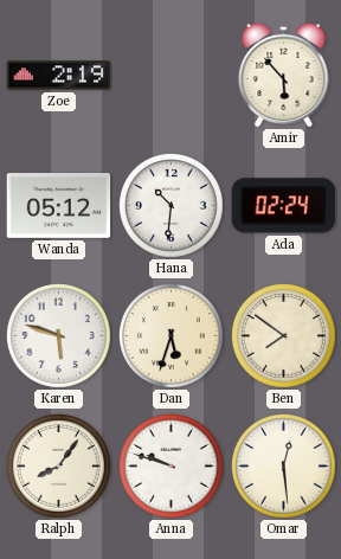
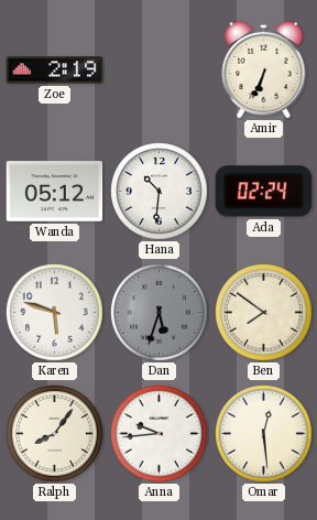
Amir: 5:53 -> 6:34 (264, 69)
Dan dial: cream -> grey (160, 313)
Anna: 9:48 -> 9:44 (160, 434)
